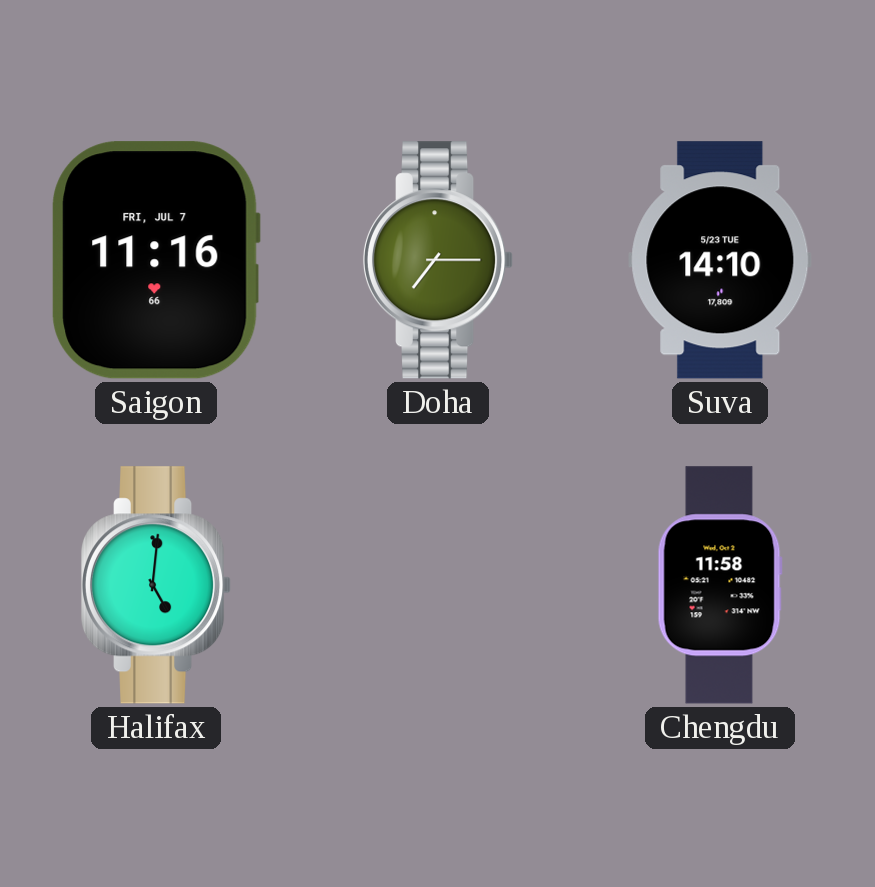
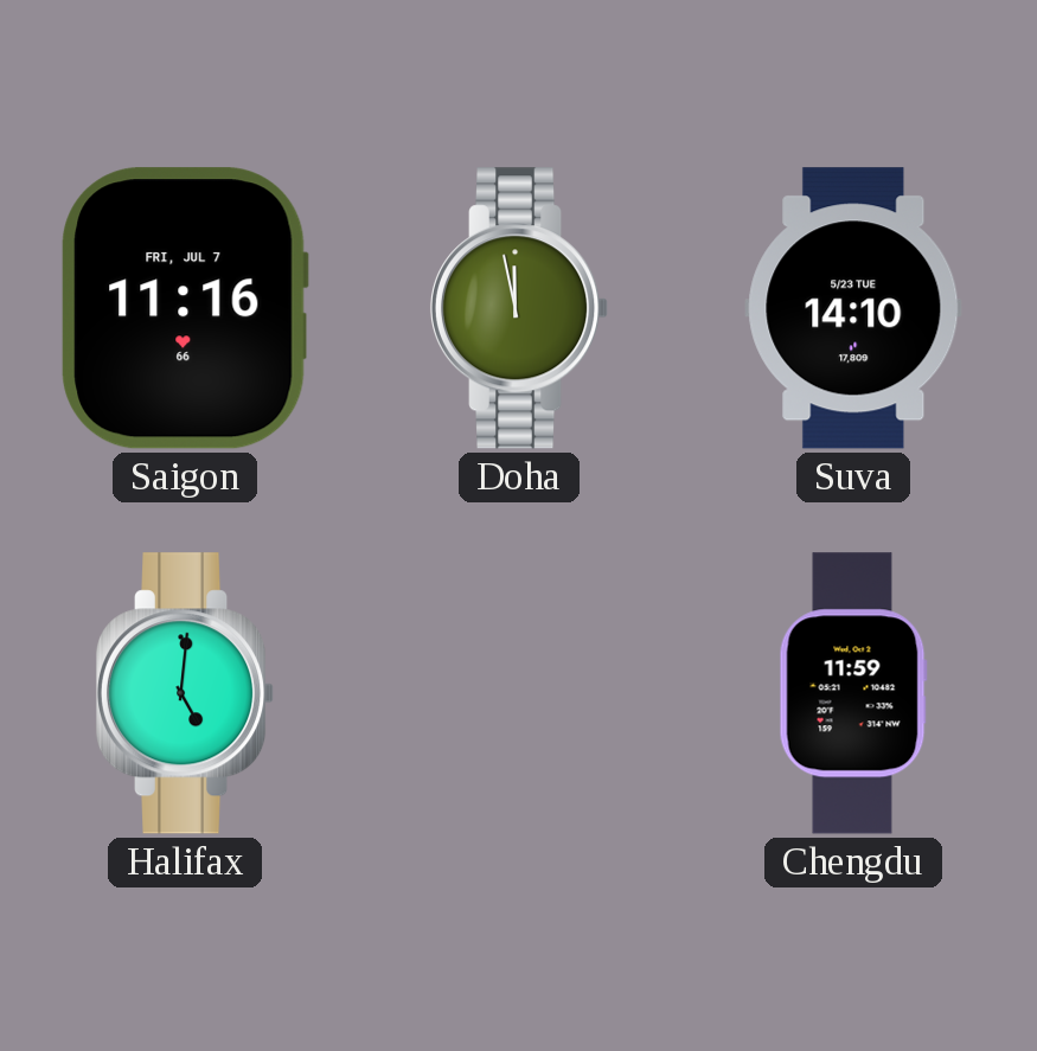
Doha: 7:15 -> 11:58 (519, 308)
Chengdu: 11:58 -> 11:59 (853, 693)
